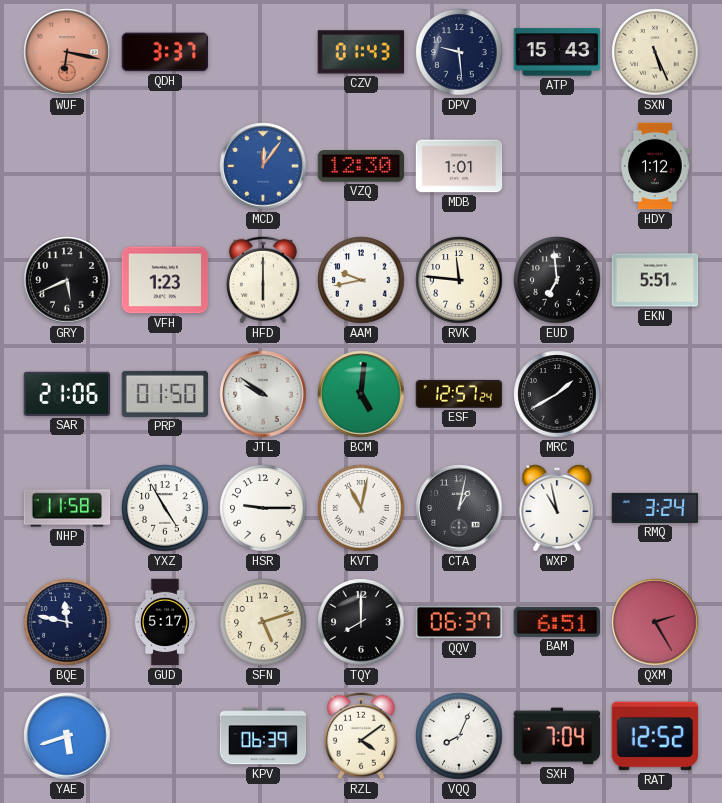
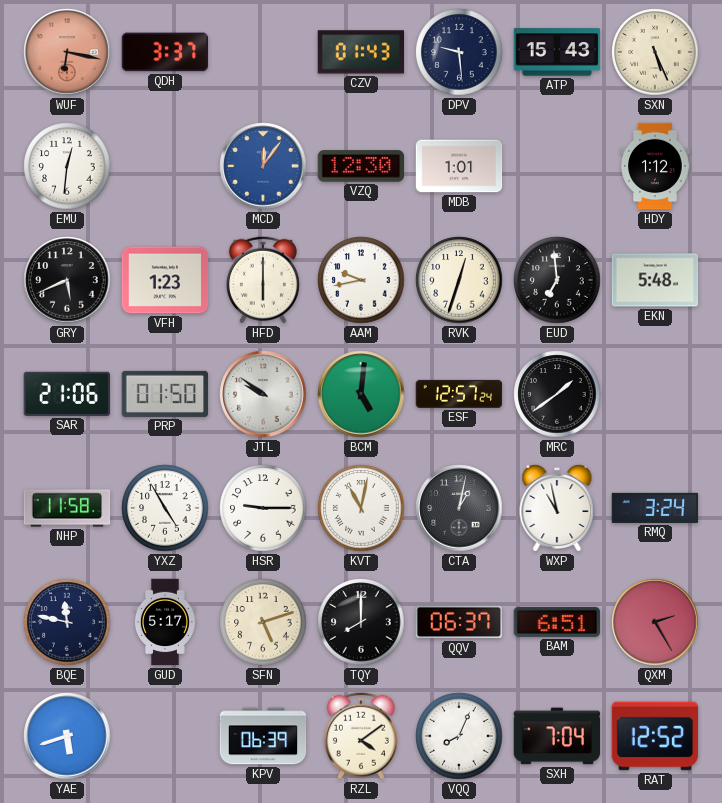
EMU: none -> 12:31 (67, 166)
RVK: 11:46 -> 12:33 (459, 280)
EKN: 5:51 -> 5:48 (655, 280)
MRC: 1:40 -> 1:39 (557, 394)
